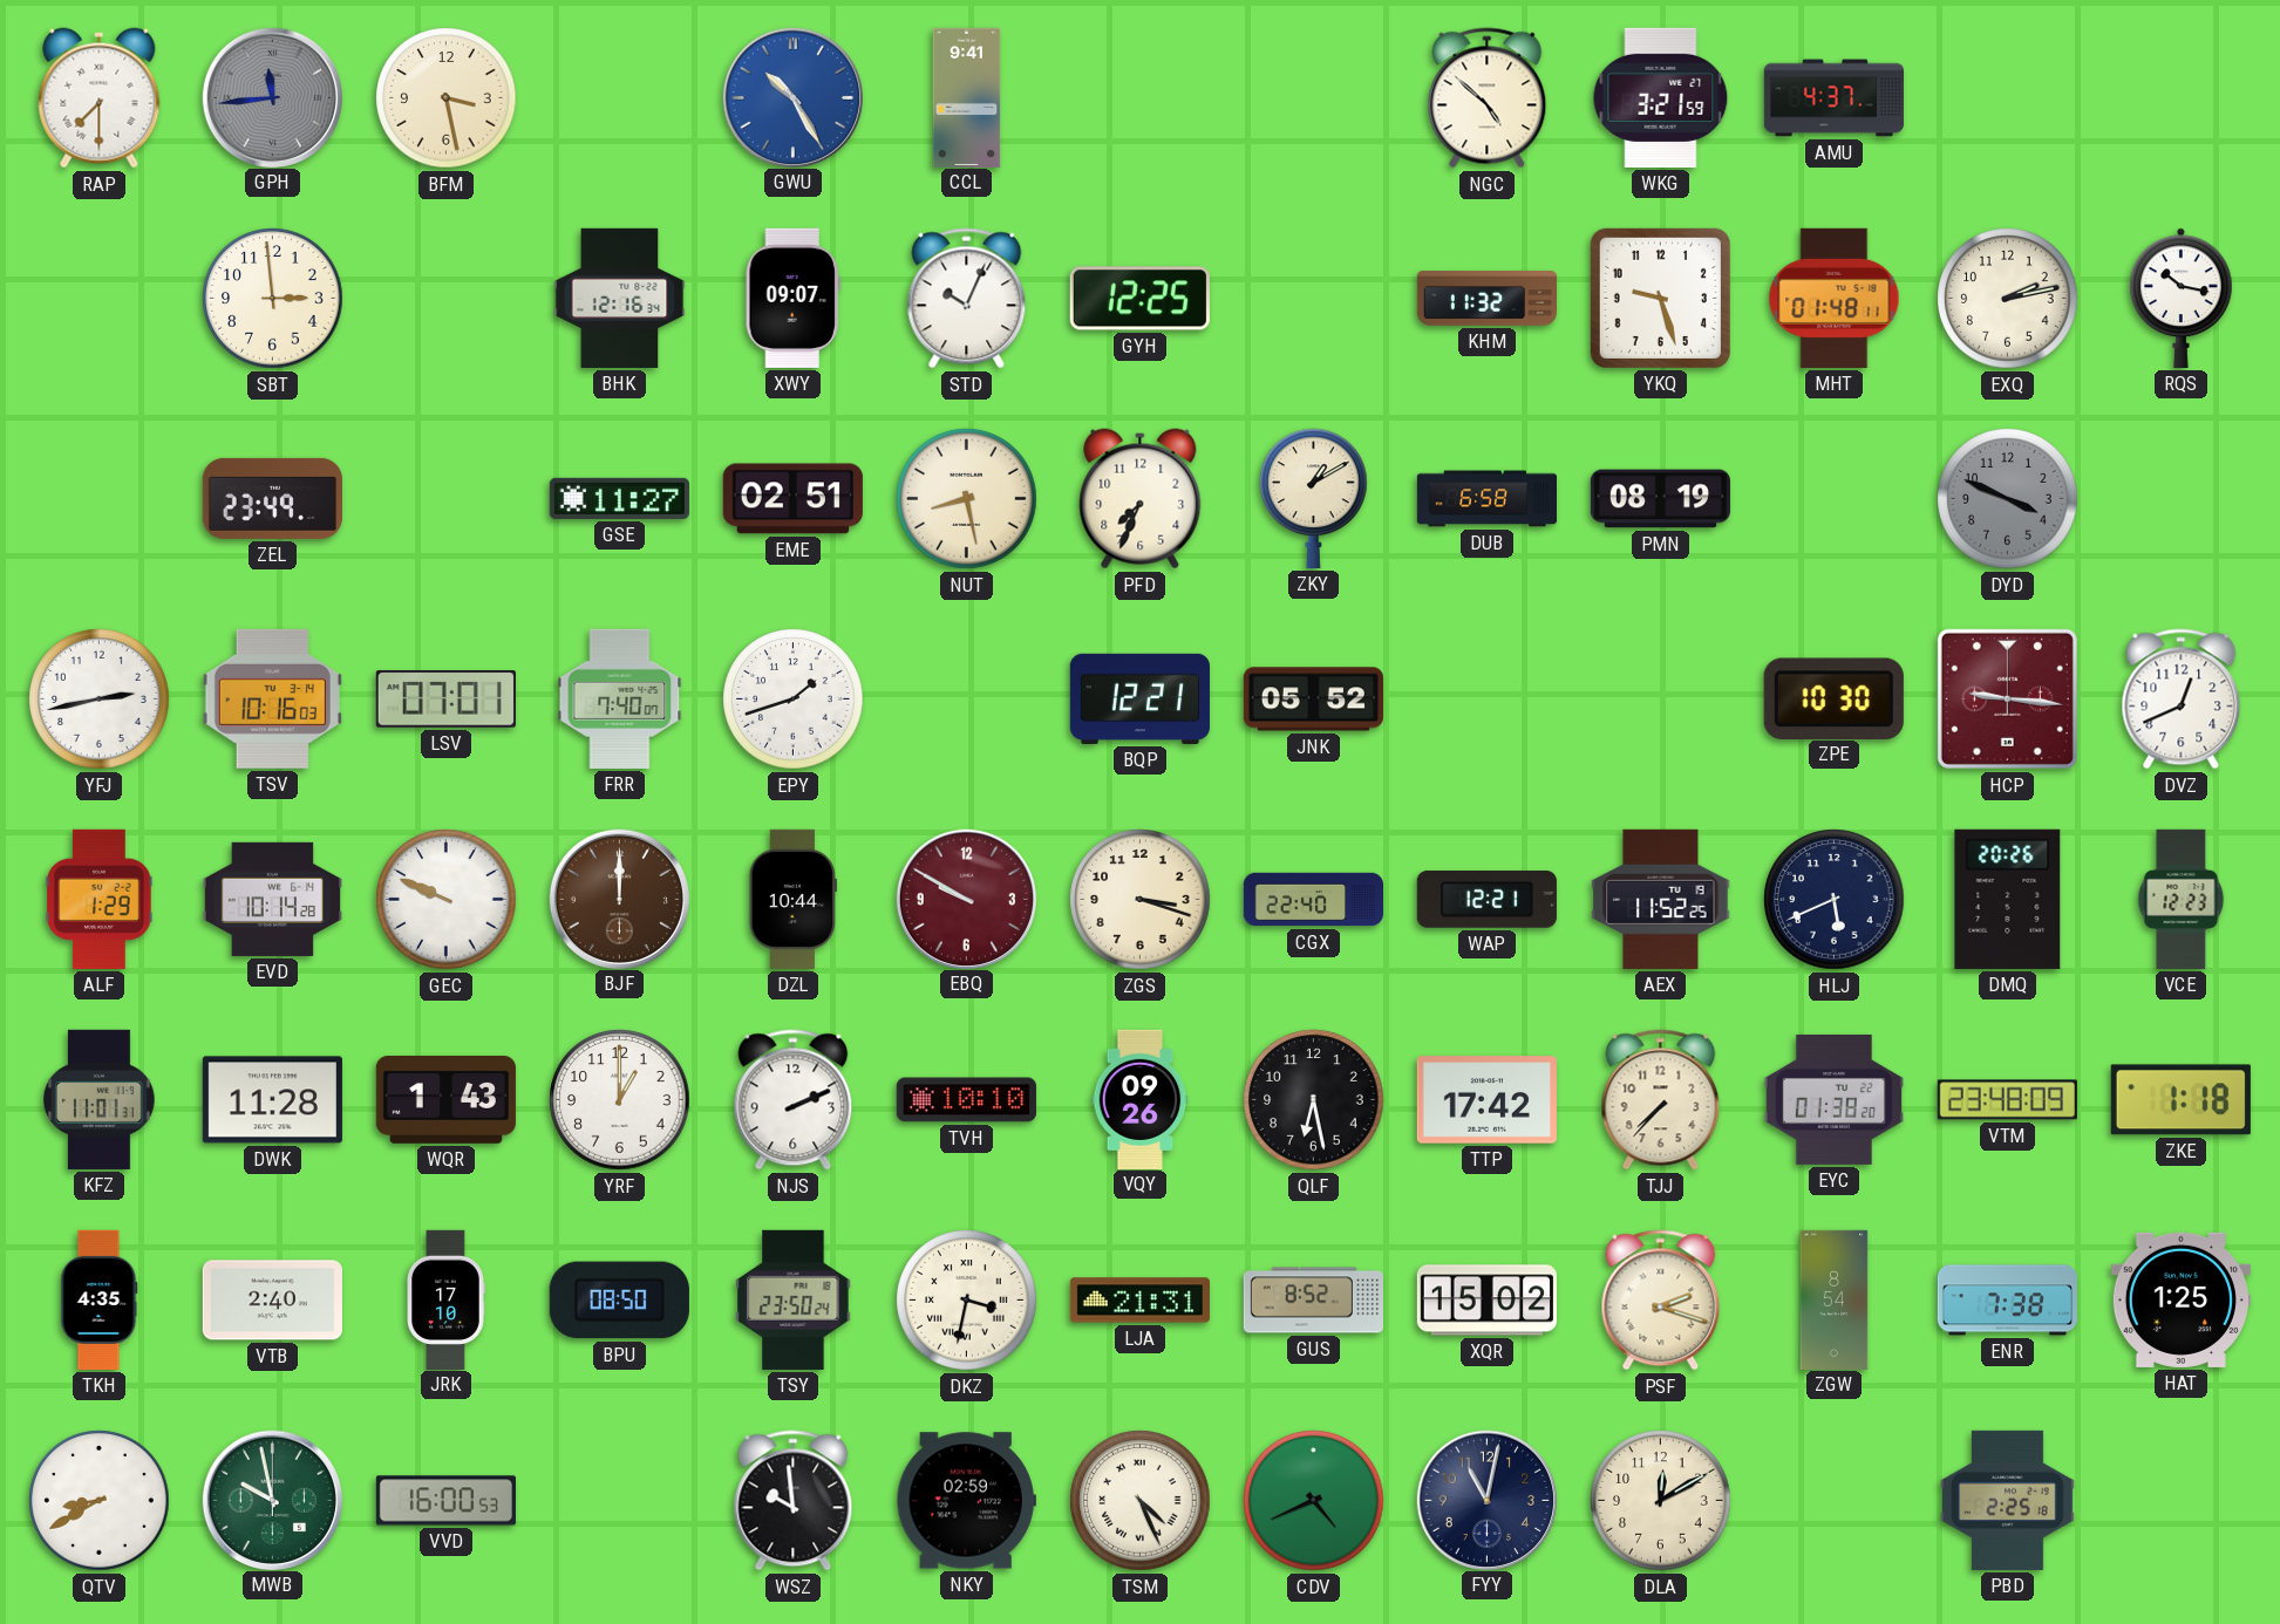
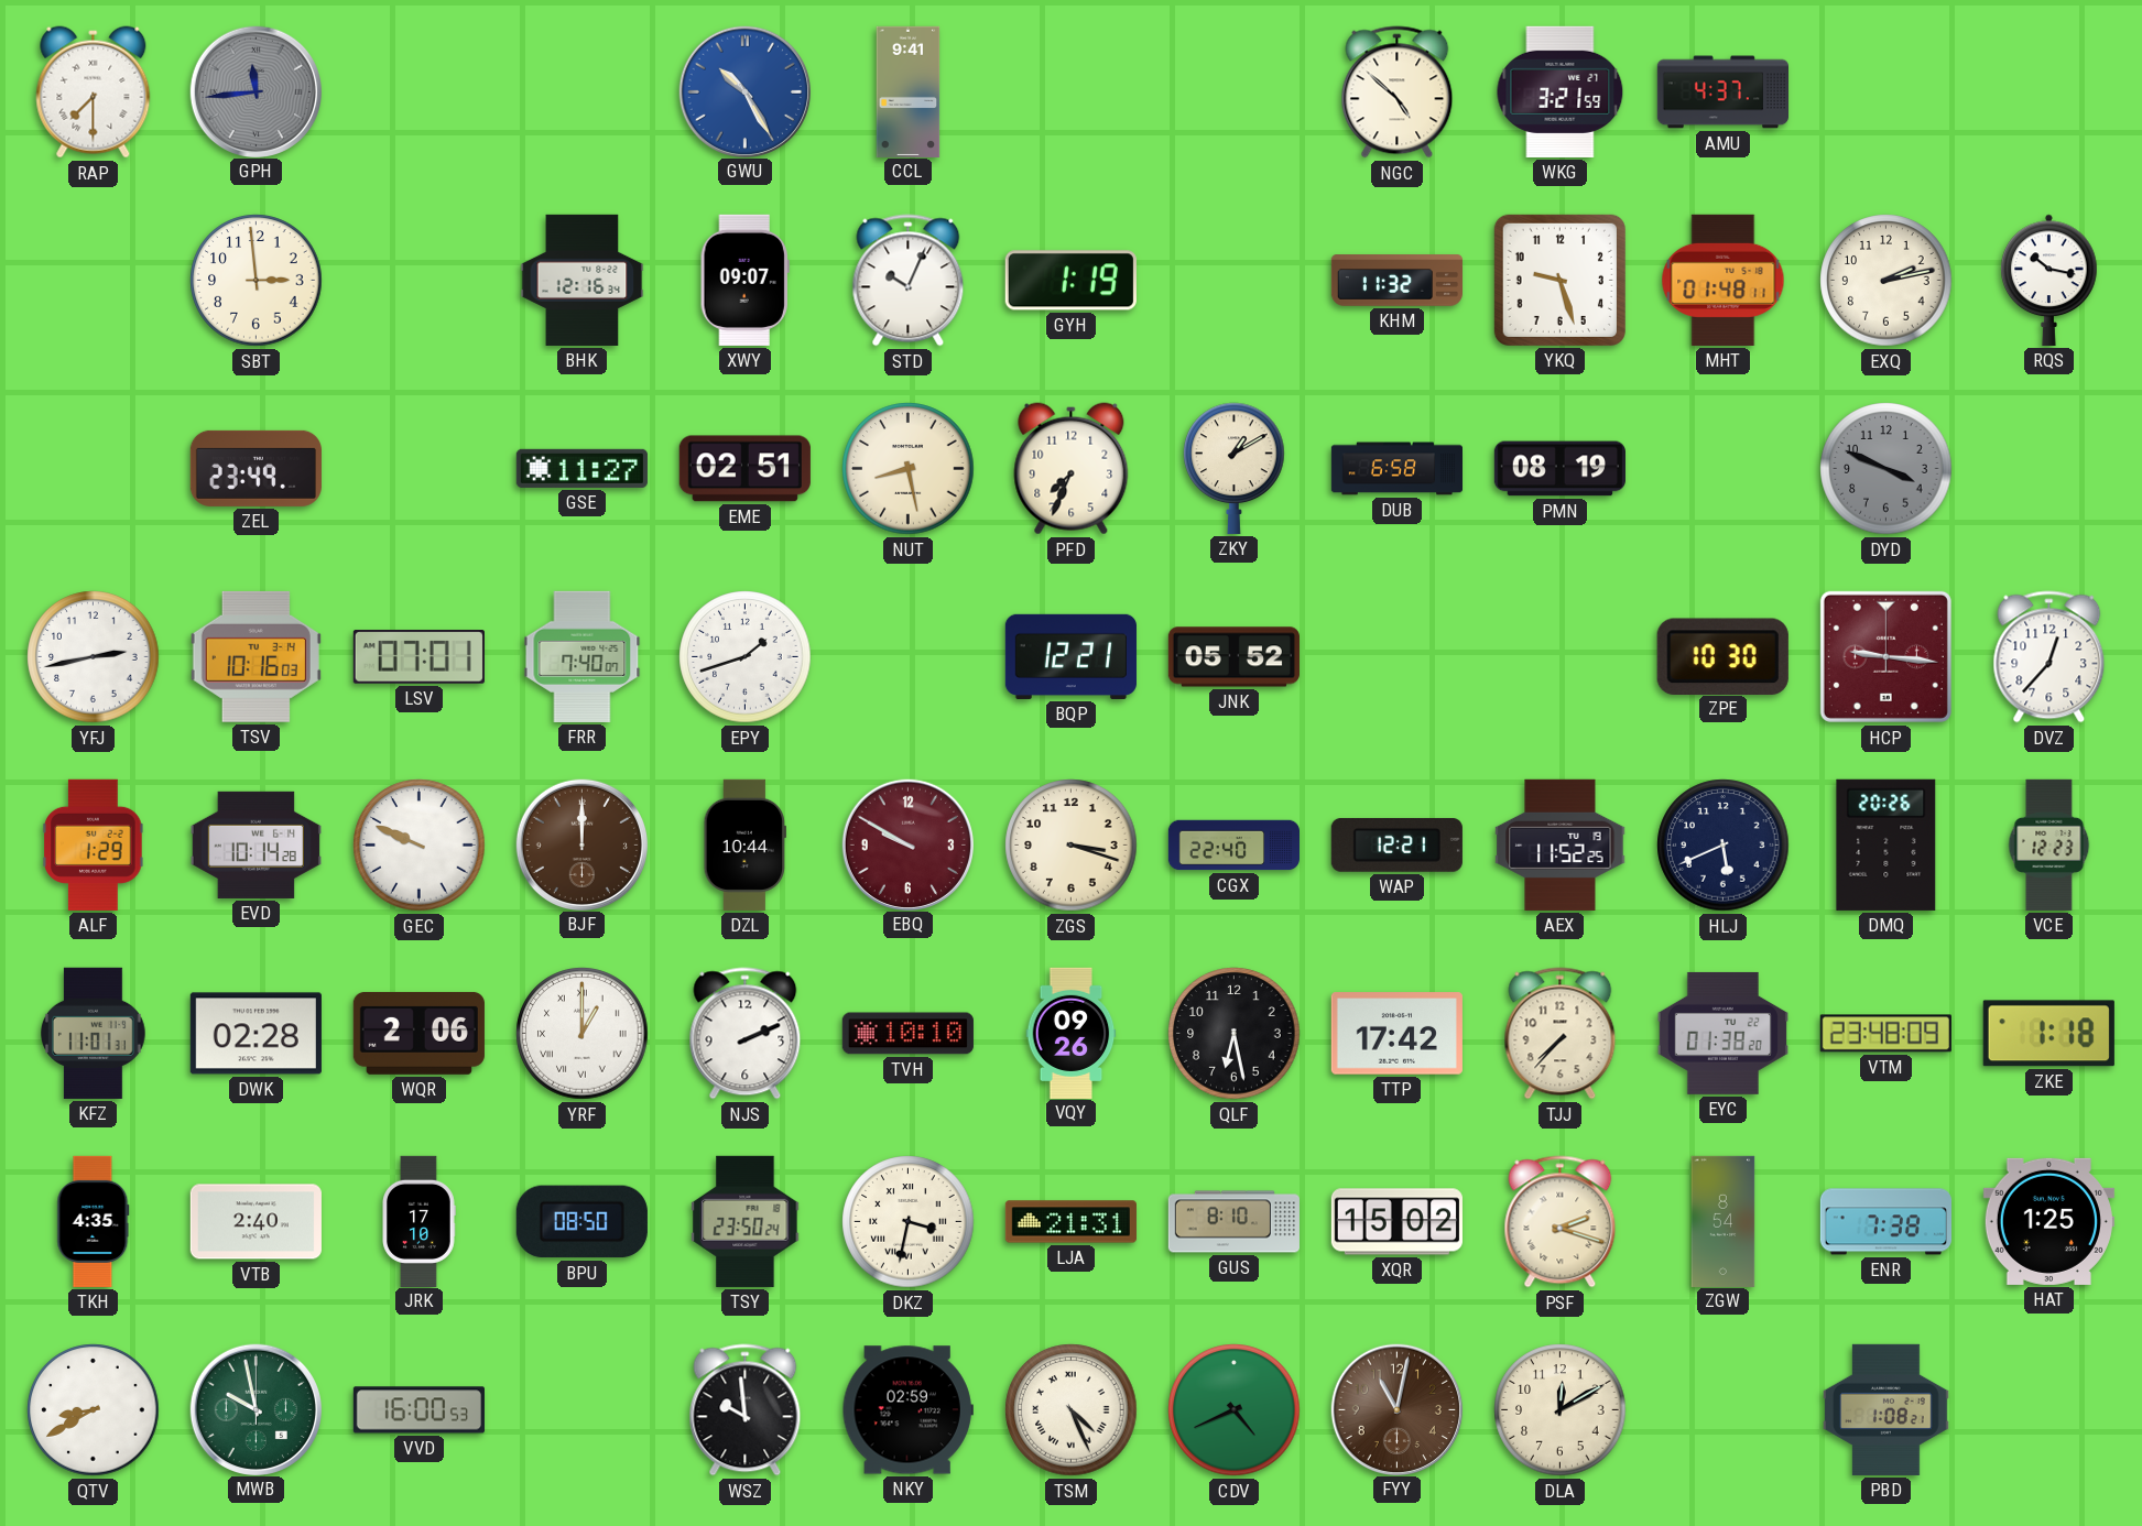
BFM: 3:28 -> none (447, 98)
GYH: 12:25 -> 1:19 (1070, 281)
DVZ: 12:41 -> 12:37 (2049, 657)
DWK: 11:28 -> 02:28 (255, 1034)
WQR: 1:43 -> 2:06 (418, 1033)
YRF numerals: Arabic -> Roman (583, 1034)
GUS: 8:52 -> 8:10 (1233, 1222)
FYY dial: navy -> brown (1396, 1409)
PBD: 2:25 -> 1:08 (1887, 1409)
